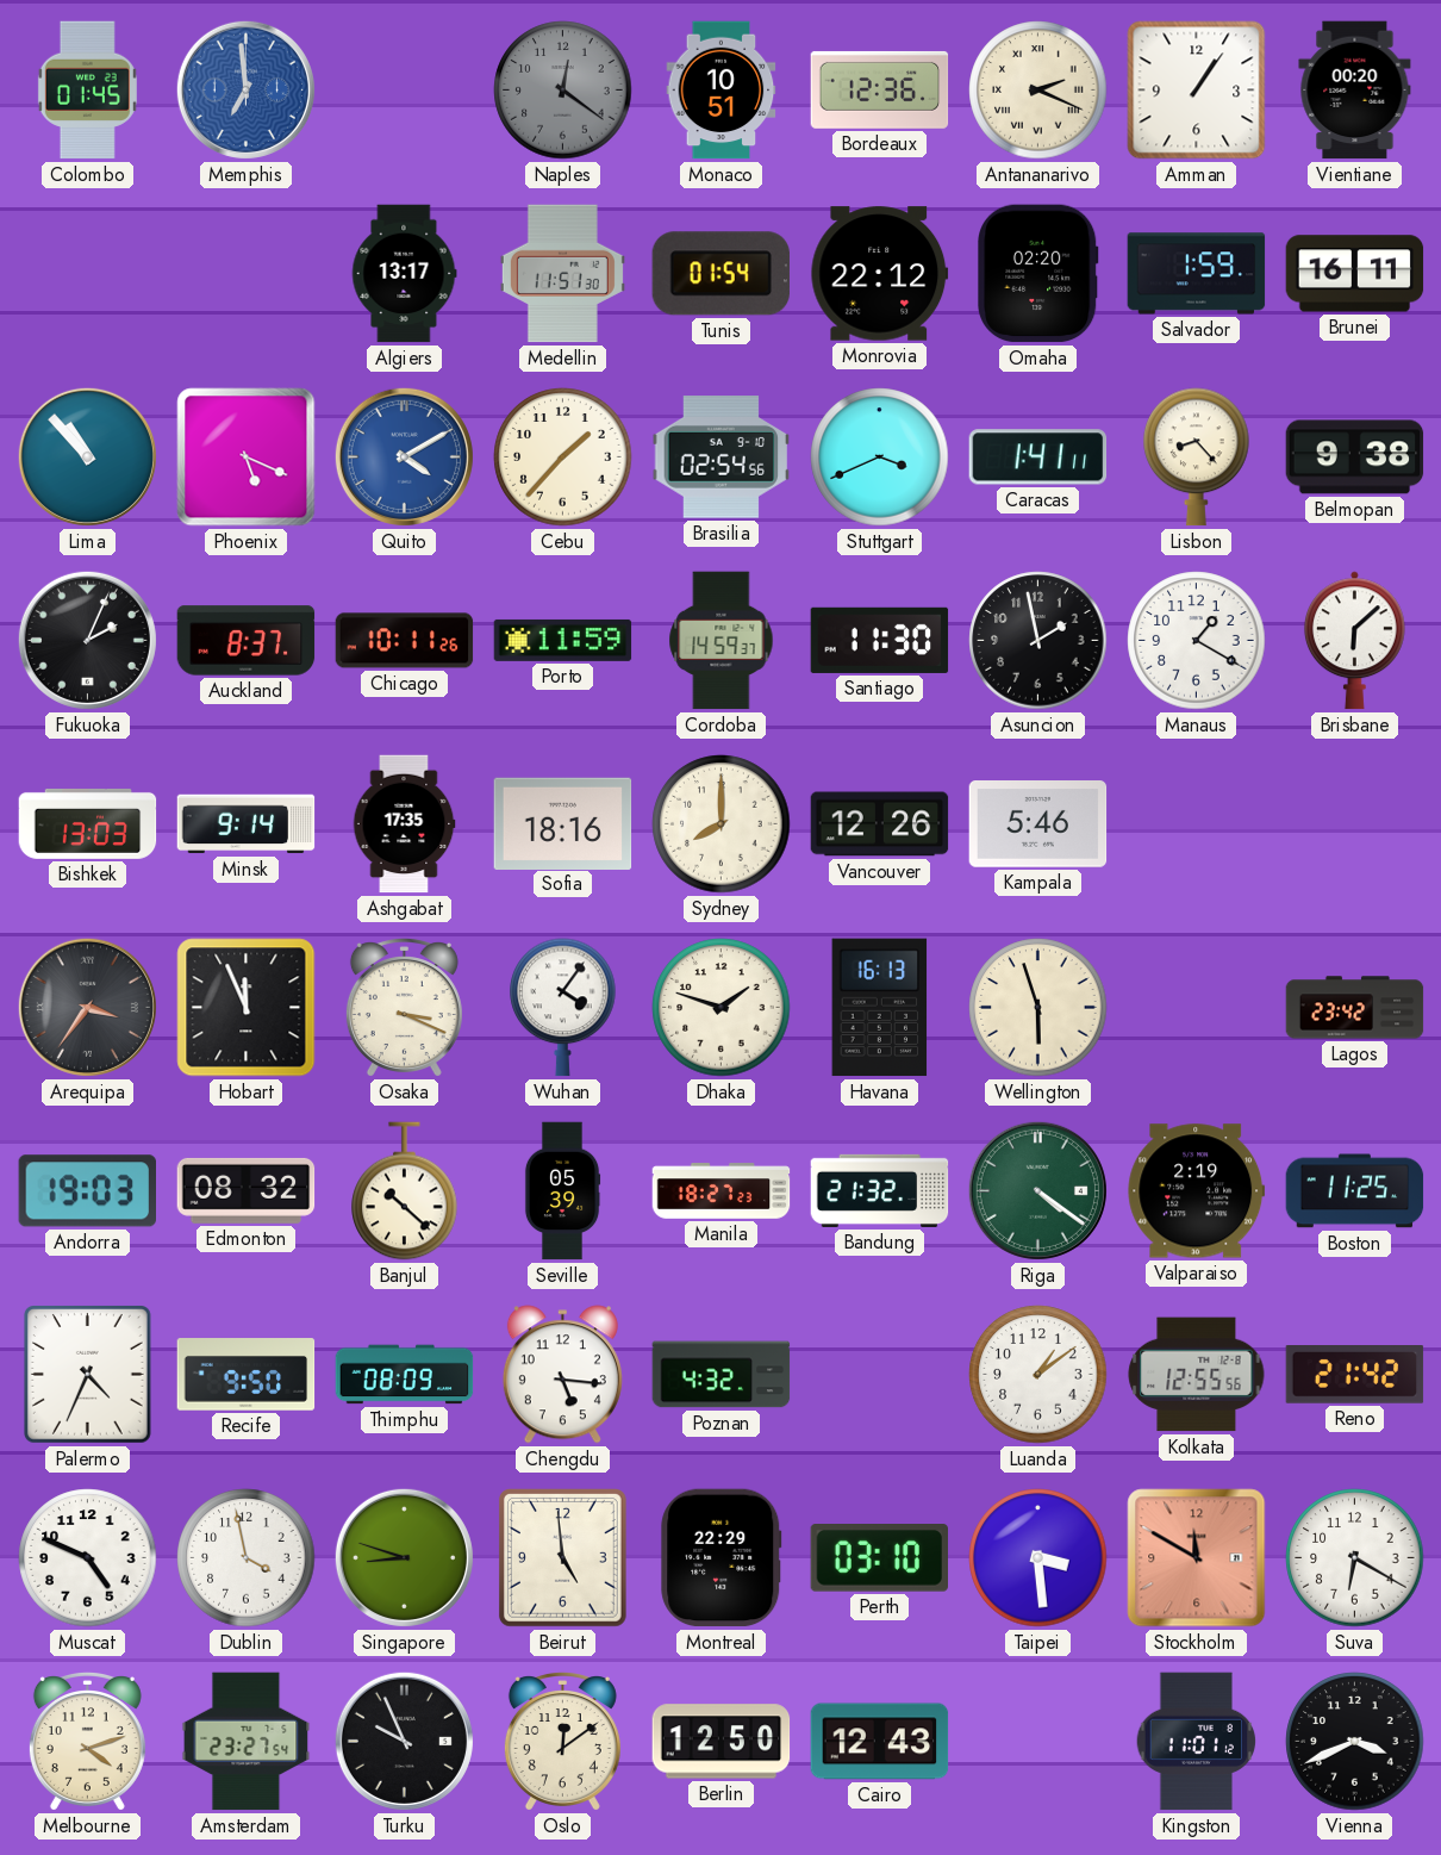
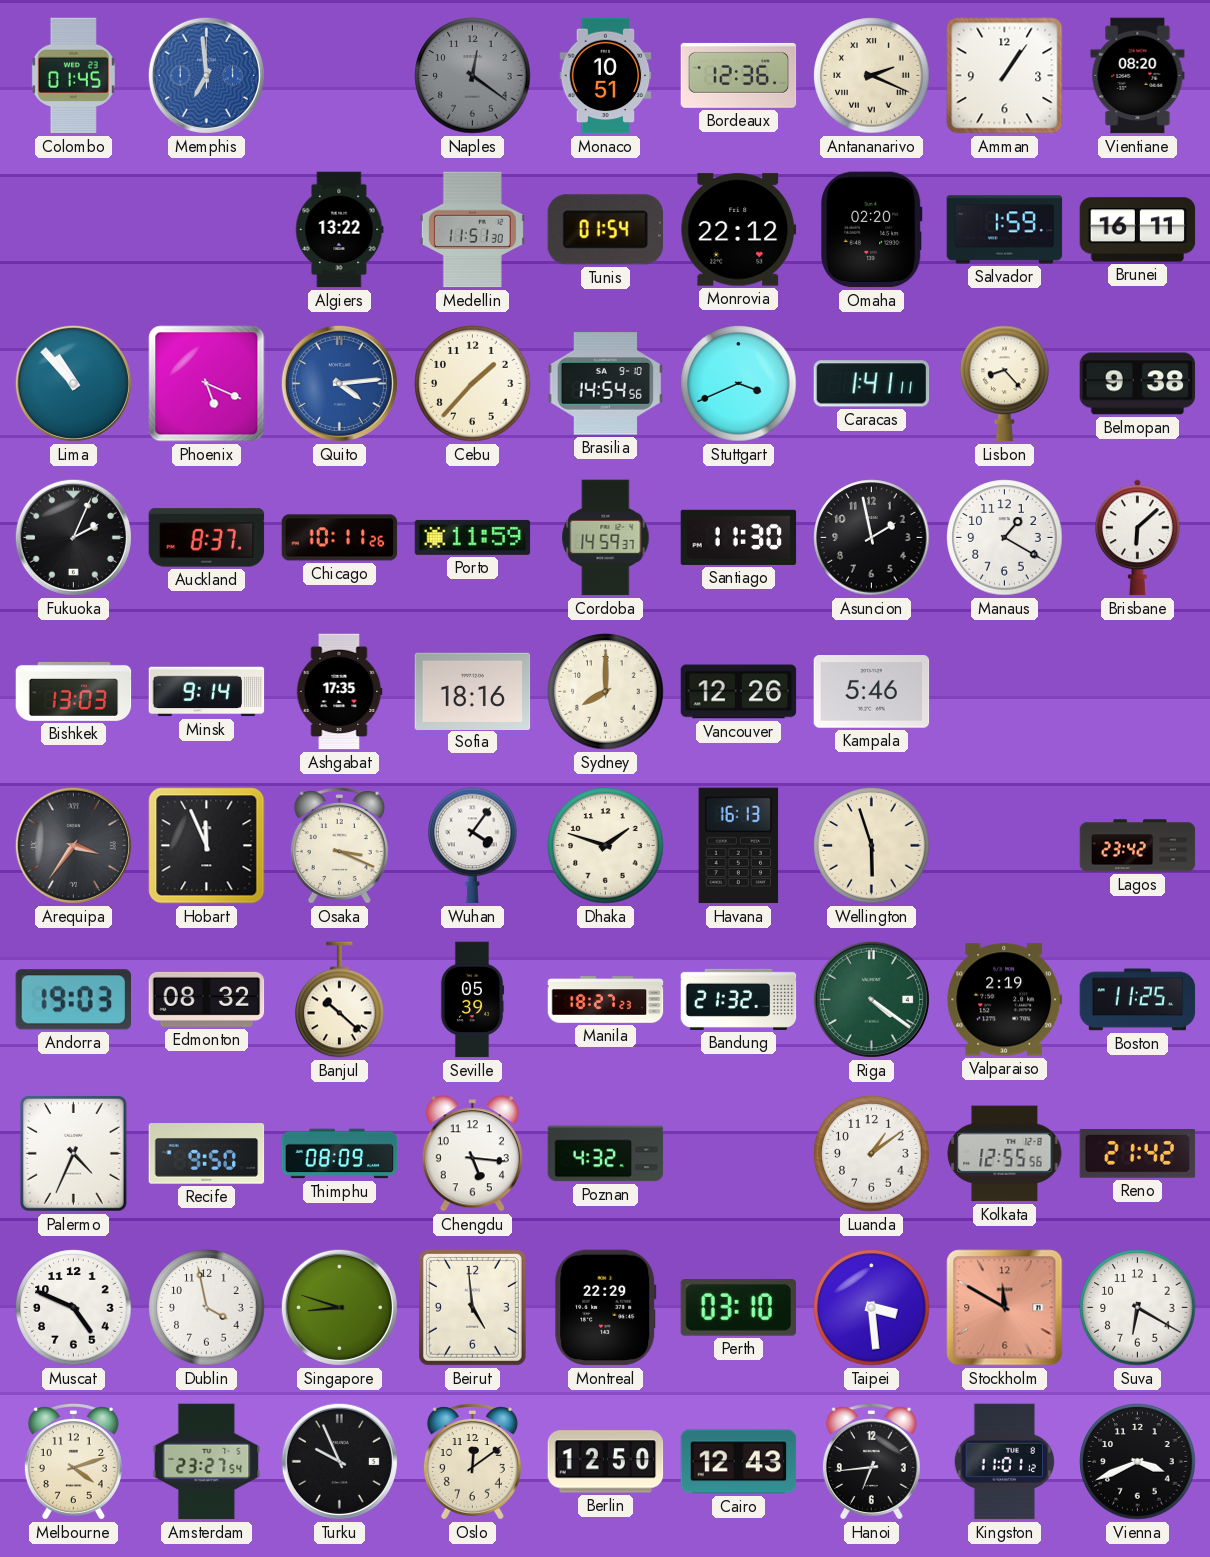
Vientiane: 00:20 -> 08:20 (1138, 76)
Algiers: 13:17 -> 13:22 (339, 230)
Quito: 4:10 -> 4:14 (339, 383)
Brasilia: 02:54 -> 14:54 (606, 384)
Hanoi: none -> 6:44 (871, 1462)
